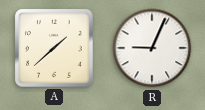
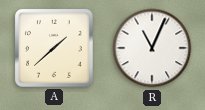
R: 9:04 -> 11:04 (152, 48)
